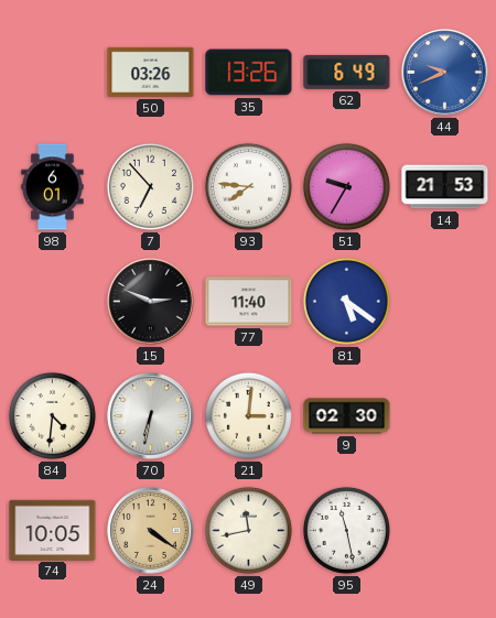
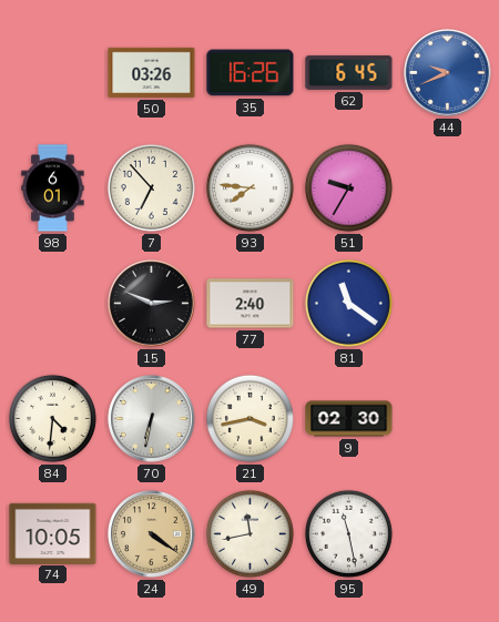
35: 13:26 -> 16:26 (251, 73)
62: 6:49 -> 6:45 (349, 72)
14: 21:53 -> none (445, 187)
77: 11:40 -> 2:40 (251, 304)
81: 5:21 -> 11:21 (348, 303)
21: 3:01 -> 3:43 (249, 418)
